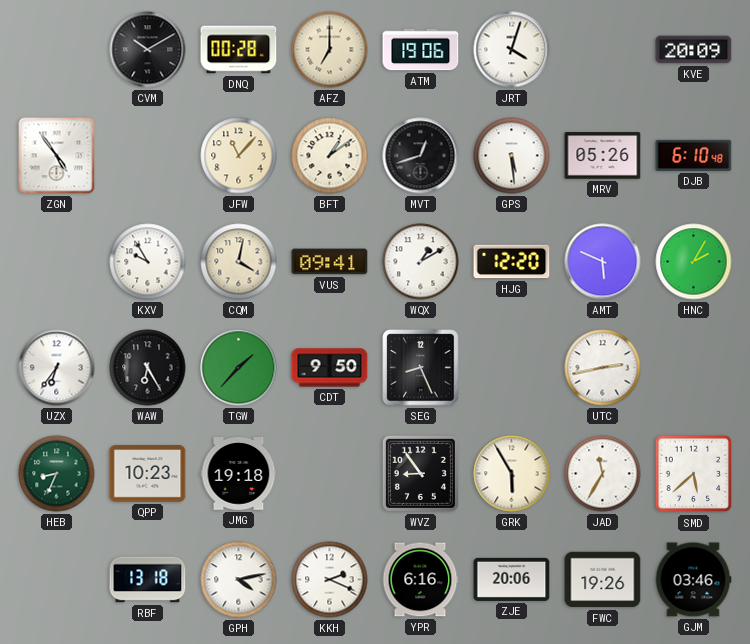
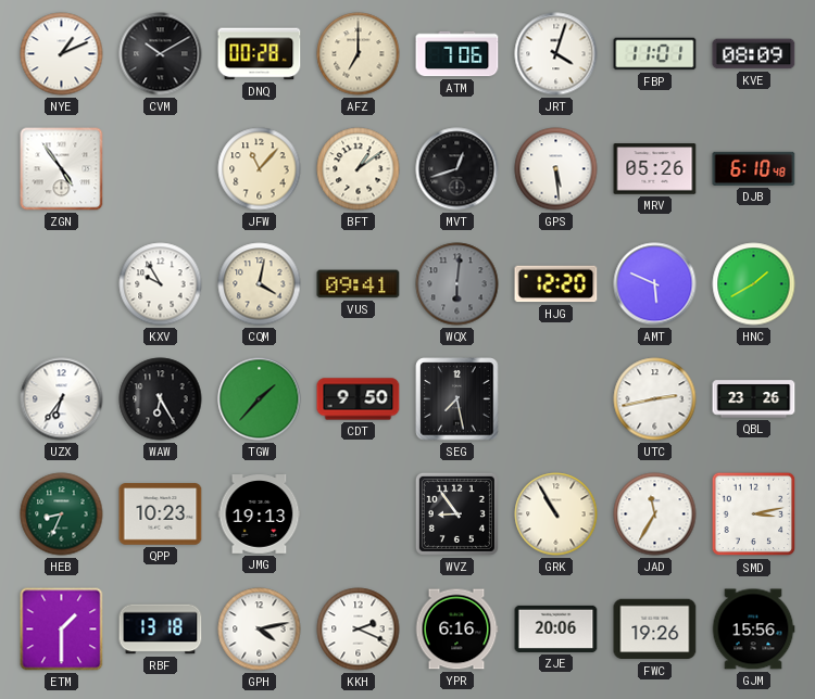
NYE: none -> 1:11 (62, 54)
ATM: 19:06 -> 7:06 (457, 54)
FBP: none -> 11:01 (655, 54)
KVE: 20:09 -> 08:09 (754, 54)
WQX: 1:10 -> 6:01 (457, 284)
WQX dial: white -> grey (457, 284)
HNC: 2:05 -> 1:40 (754, 284)
SEG: 8:26 -> 7:28 (457, 399)
QBL: none -> 23:26 (754, 399)
JMG: 19:18 -> 19:13 (260, 514)
GRK: 5:55 -> 10:55 (556, 514)
SMD: 5:38 -> 3:13 (754, 514)
ETM: none -> 1:30 (62, 630)
GJM: 03:46 -> 15:56 (753, 630)
